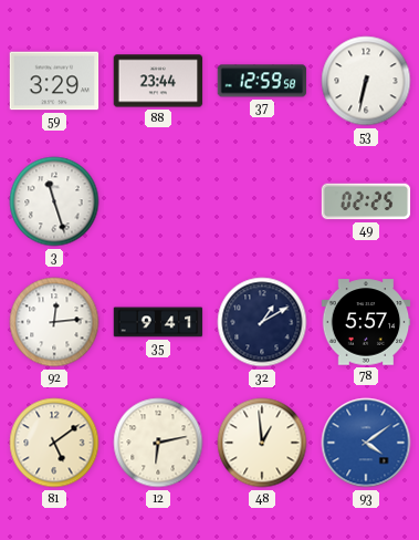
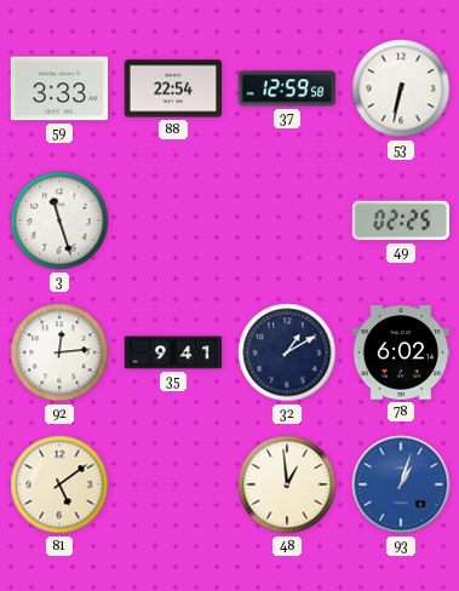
59: 3:29 -> 3:33 (59, 88)
88: 23:44 -> 22:54 (173, 88)
78: 5:57 -> 6:02 (401, 352)
12: 6:13 -> none (158, 443)
93: 4:09 -> 1:03 (401, 484)
